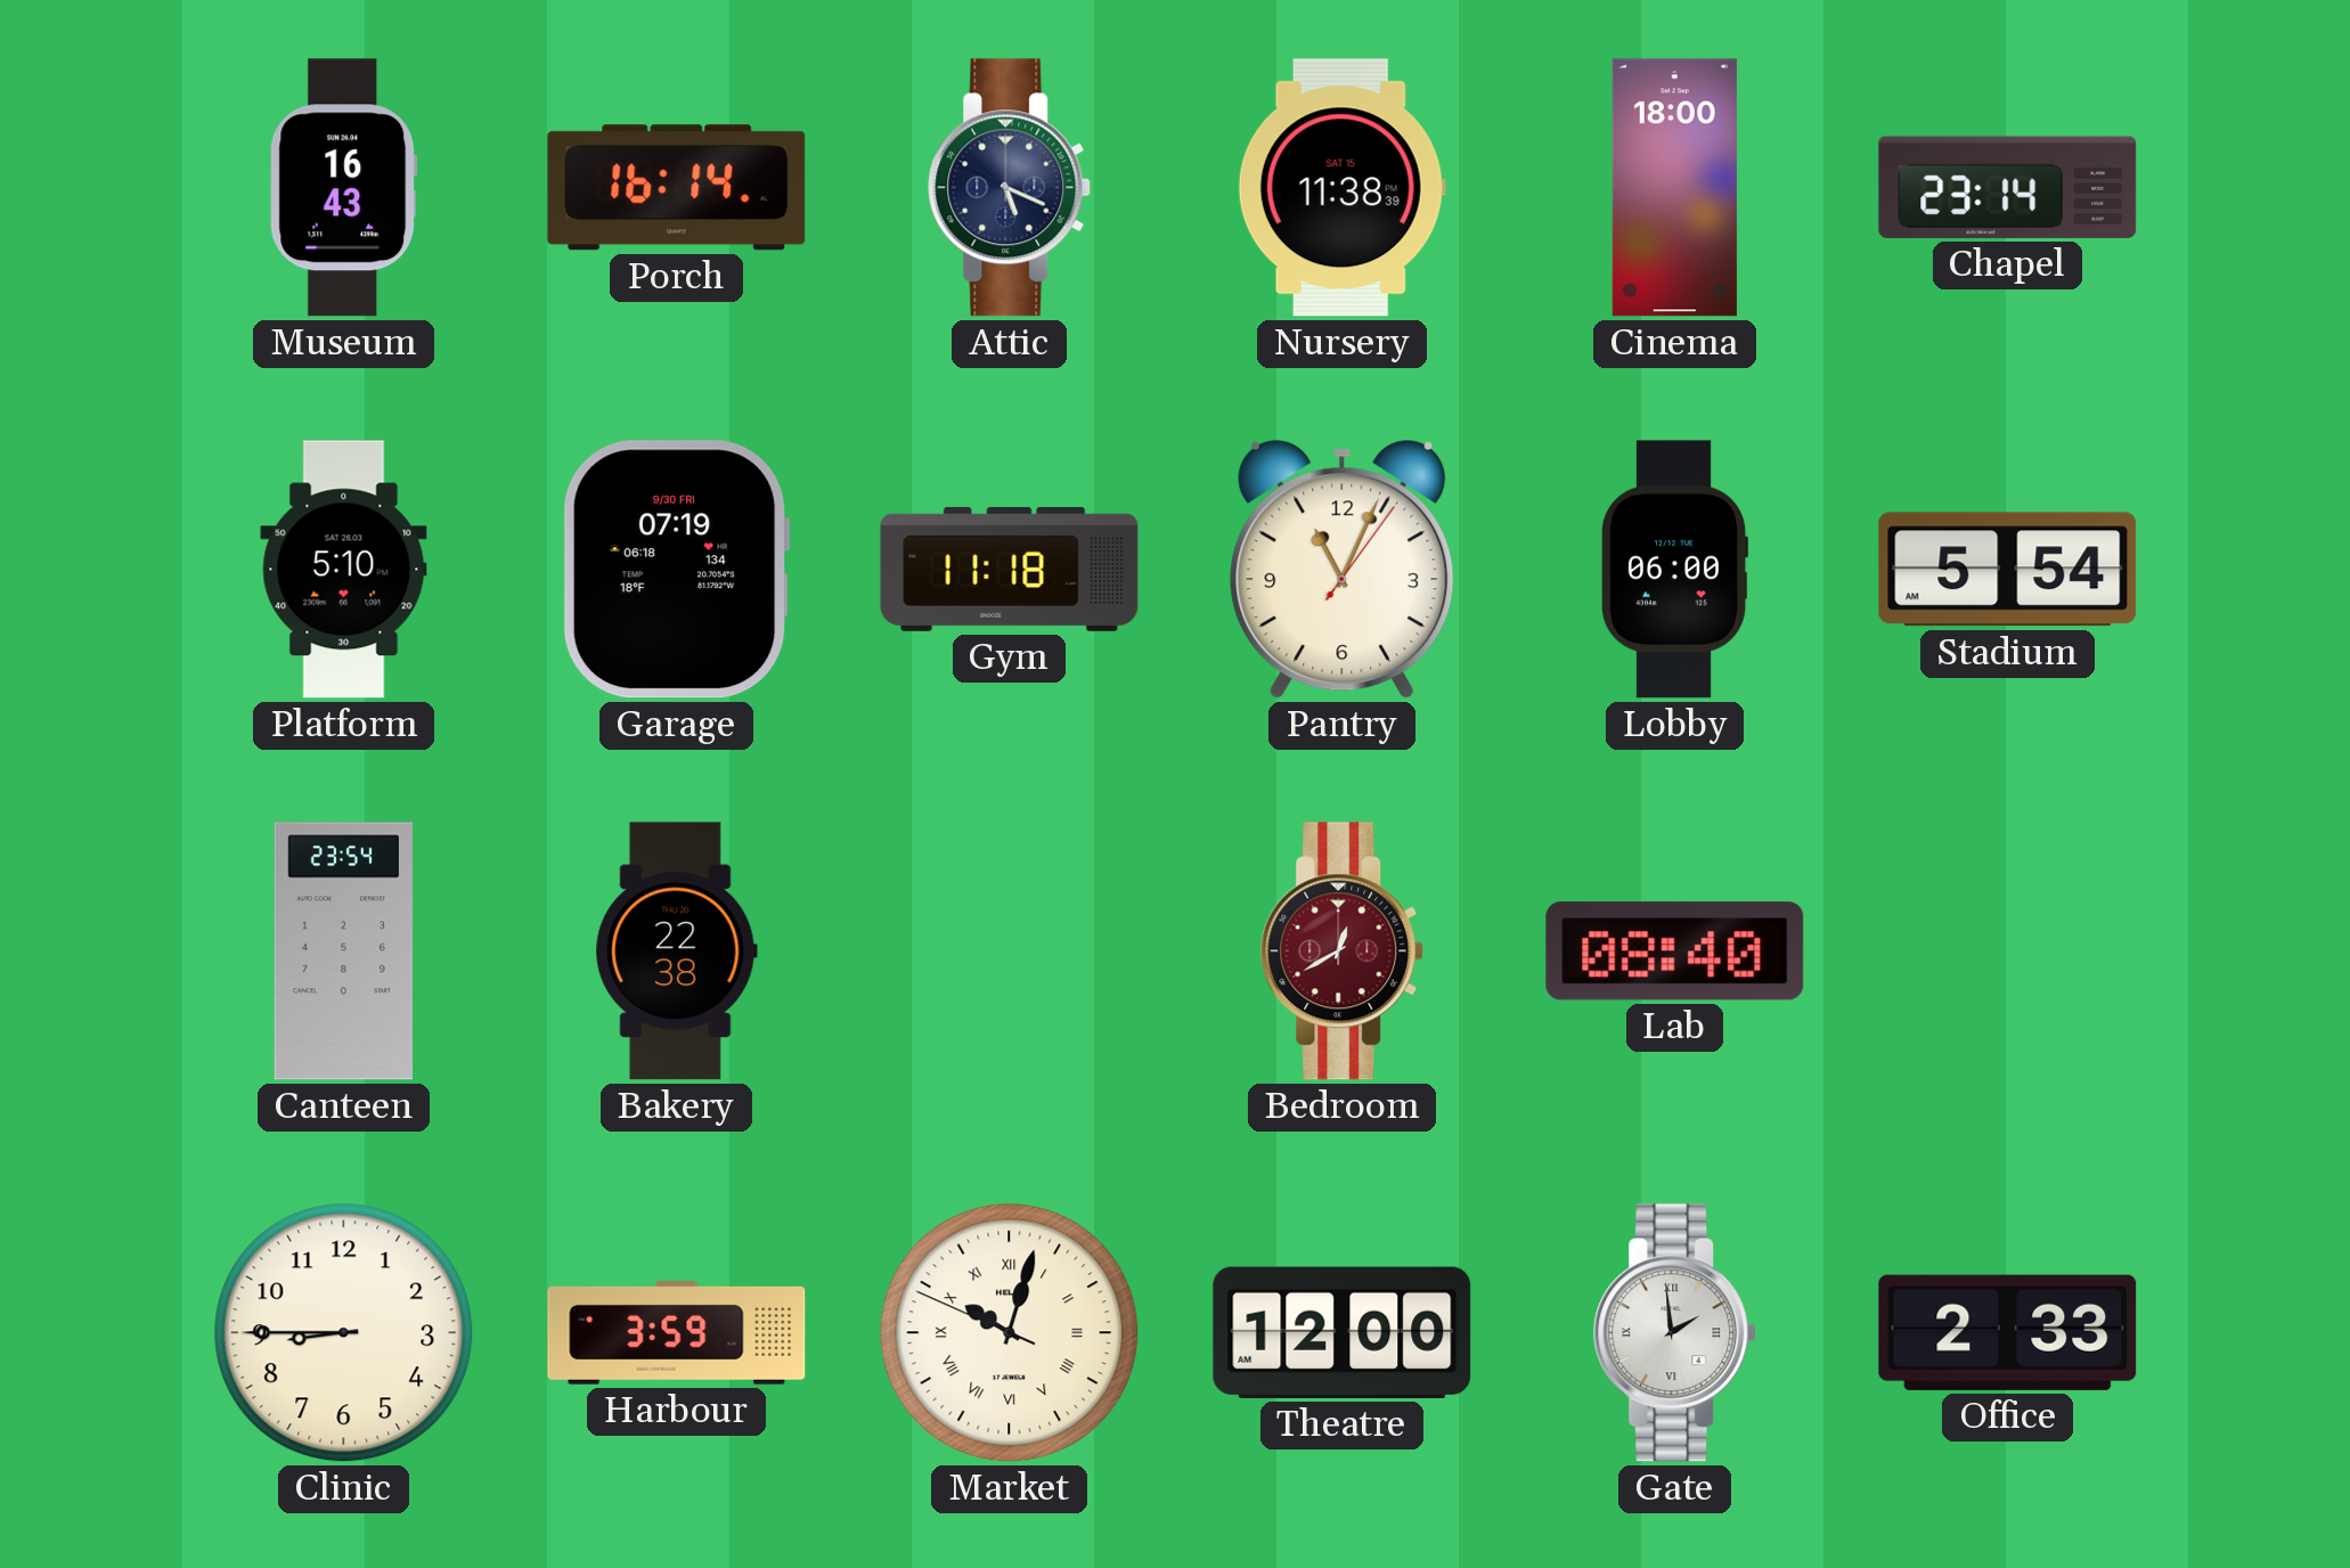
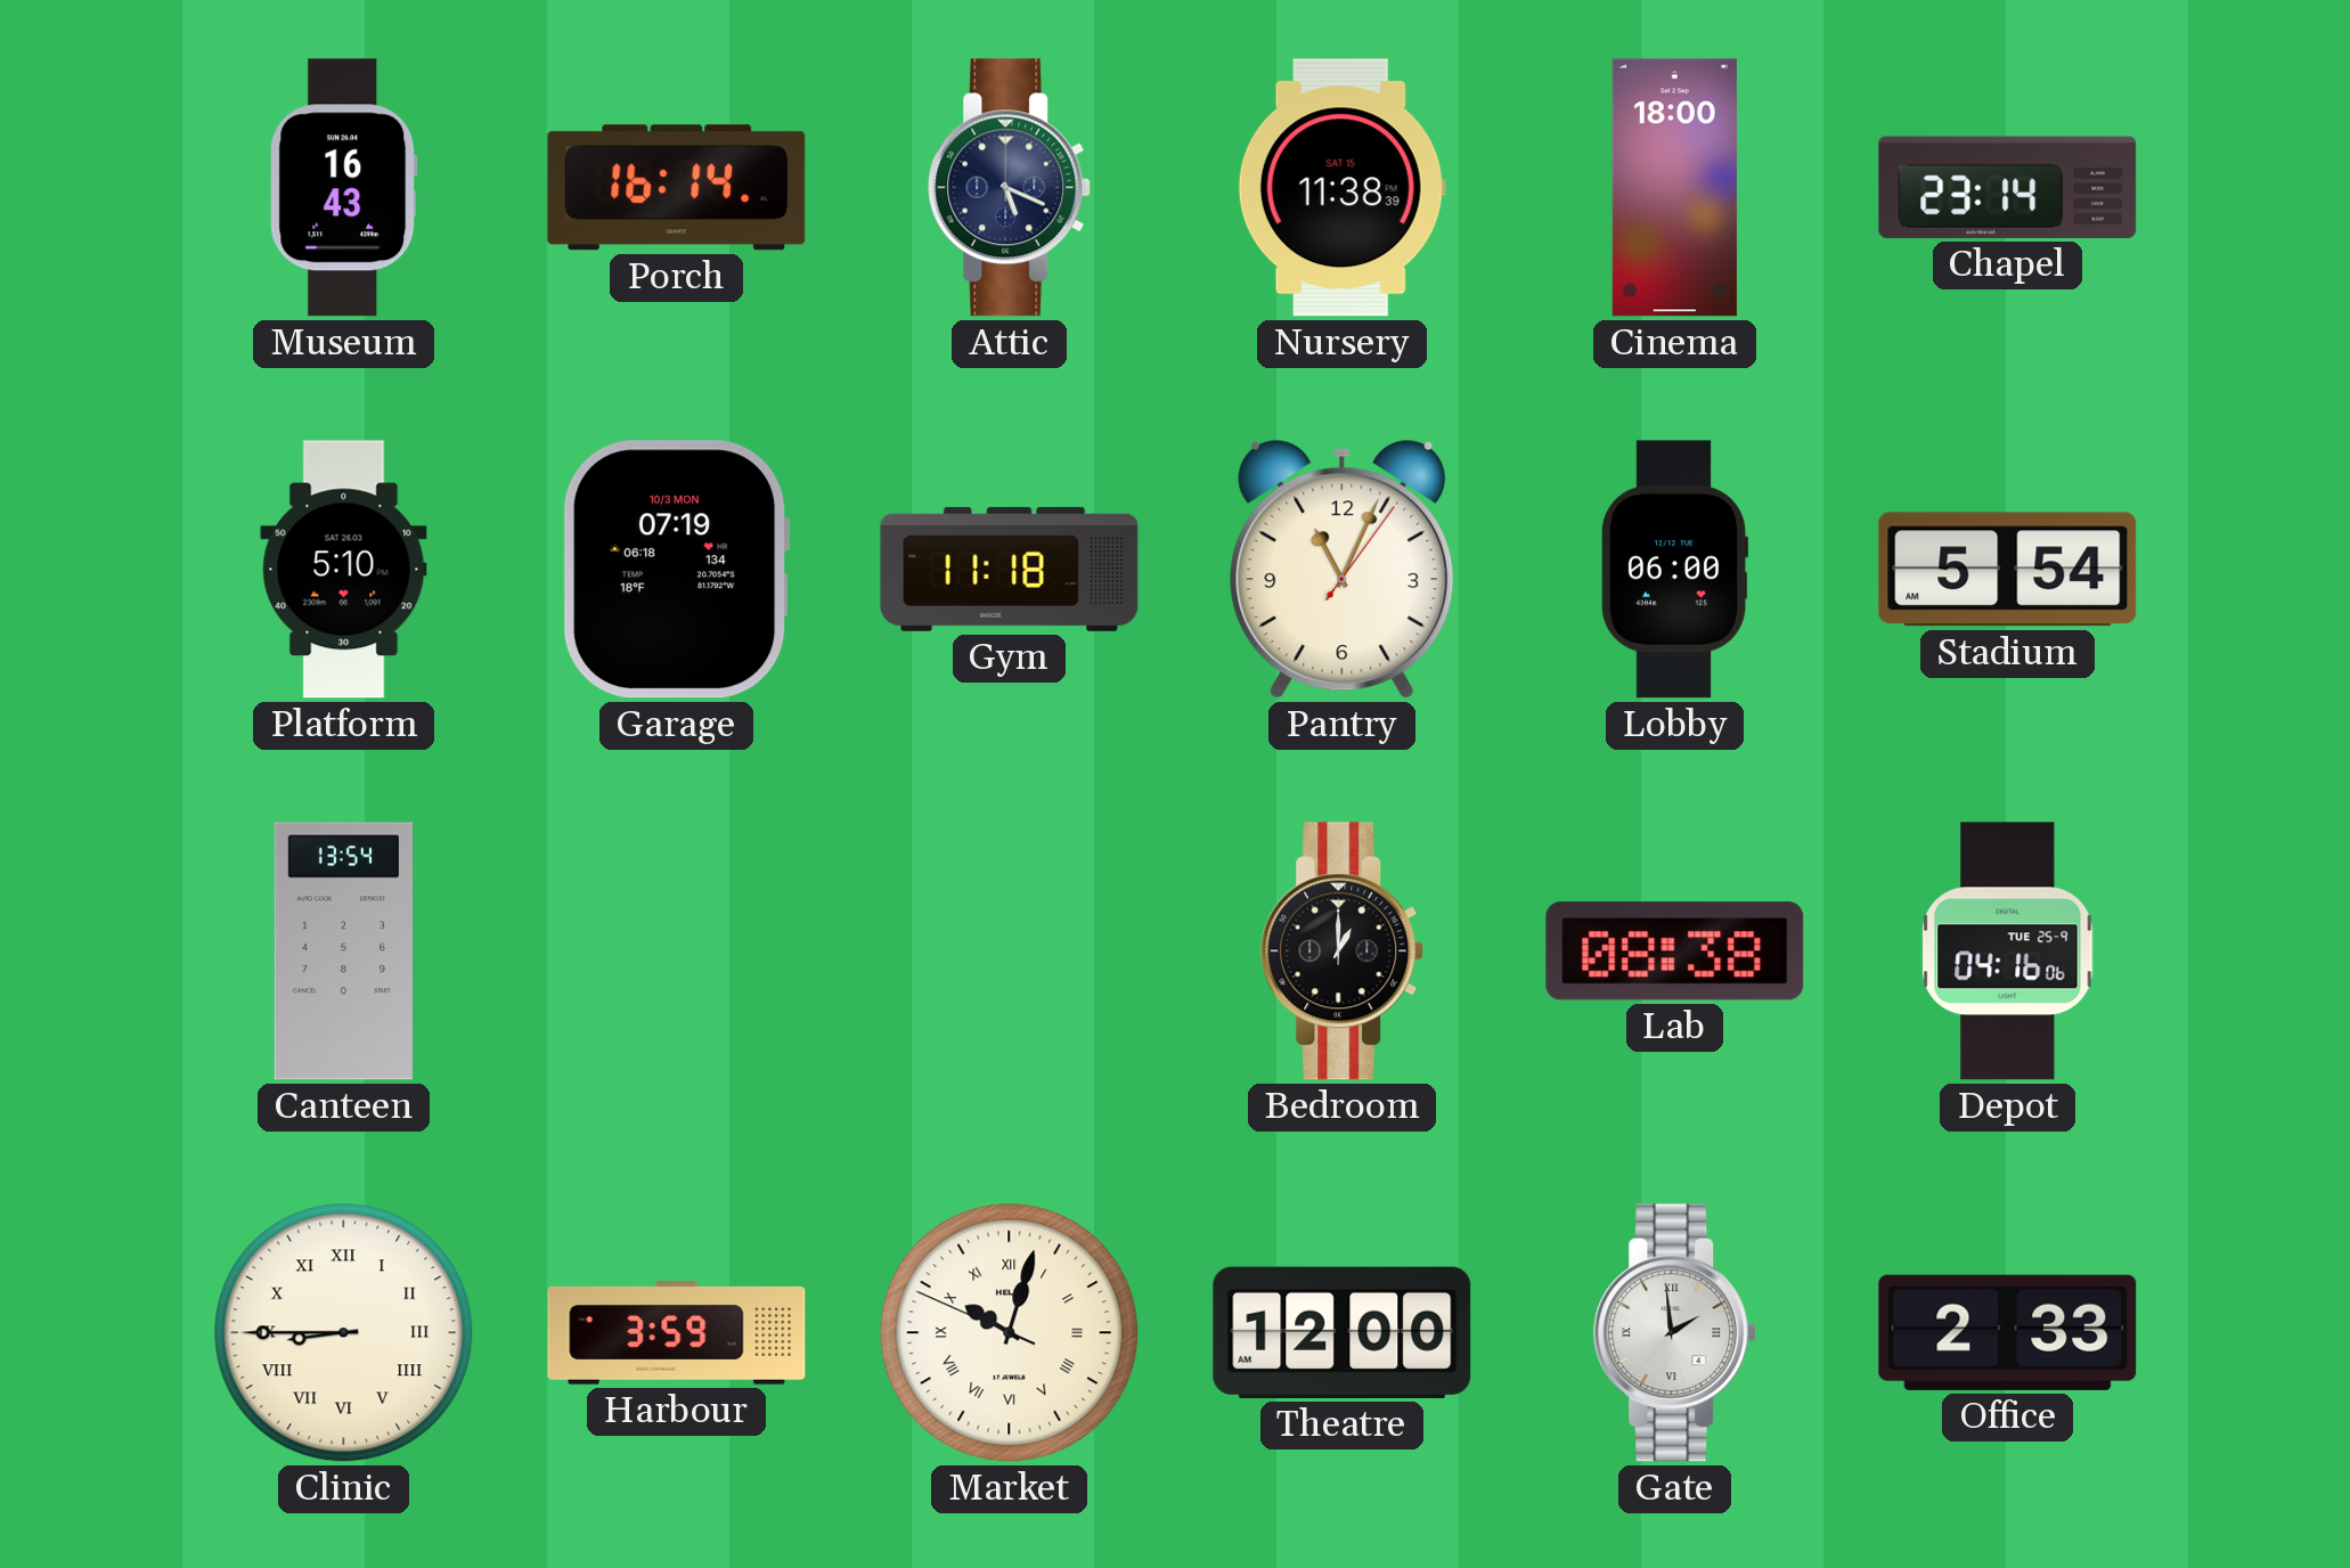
Garage date: 9/30 FRI -> 10/3 MON (676, 570)
Canteen: 23:54 -> 13:54 (344, 952)
Bakery: 22:38 -> none (676, 952)
Bedroom: 12:40 -> 1:00 (1343, 952)
Bedroom dial: burgundy -> black (1343, 952)
Lab: 08:40 -> 08:38 (1675, 952)
Depot: none -> 04:16 (2008, 952)
Clinic numerals: Arabic -> Roman (344, 1333)
